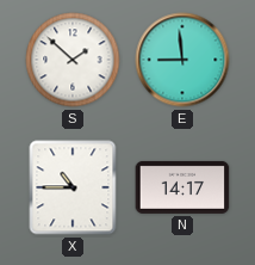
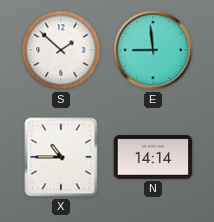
N: 14:17 -> 14:14 (153, 157)
